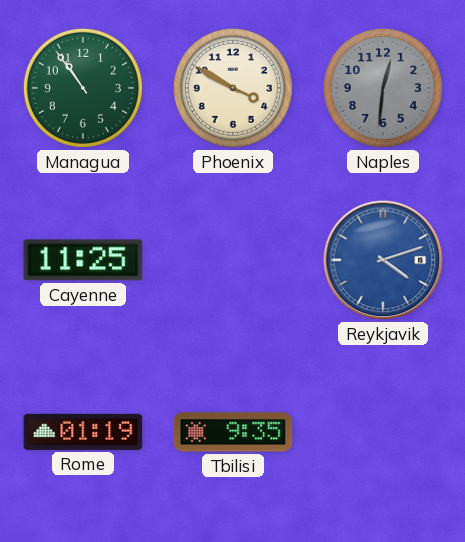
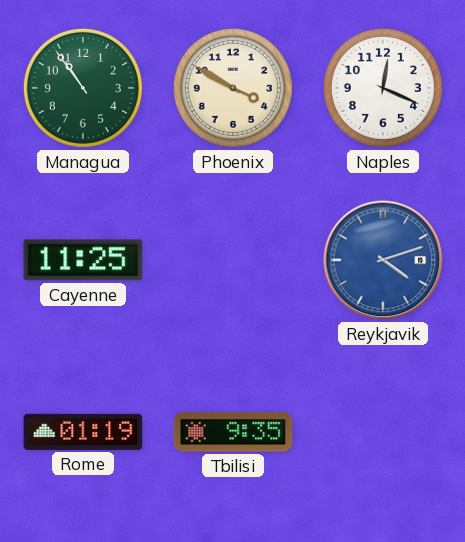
Naples: 12:31 -> 12:19 (383, 88)
Naples dial: grey -> white (383, 88)
